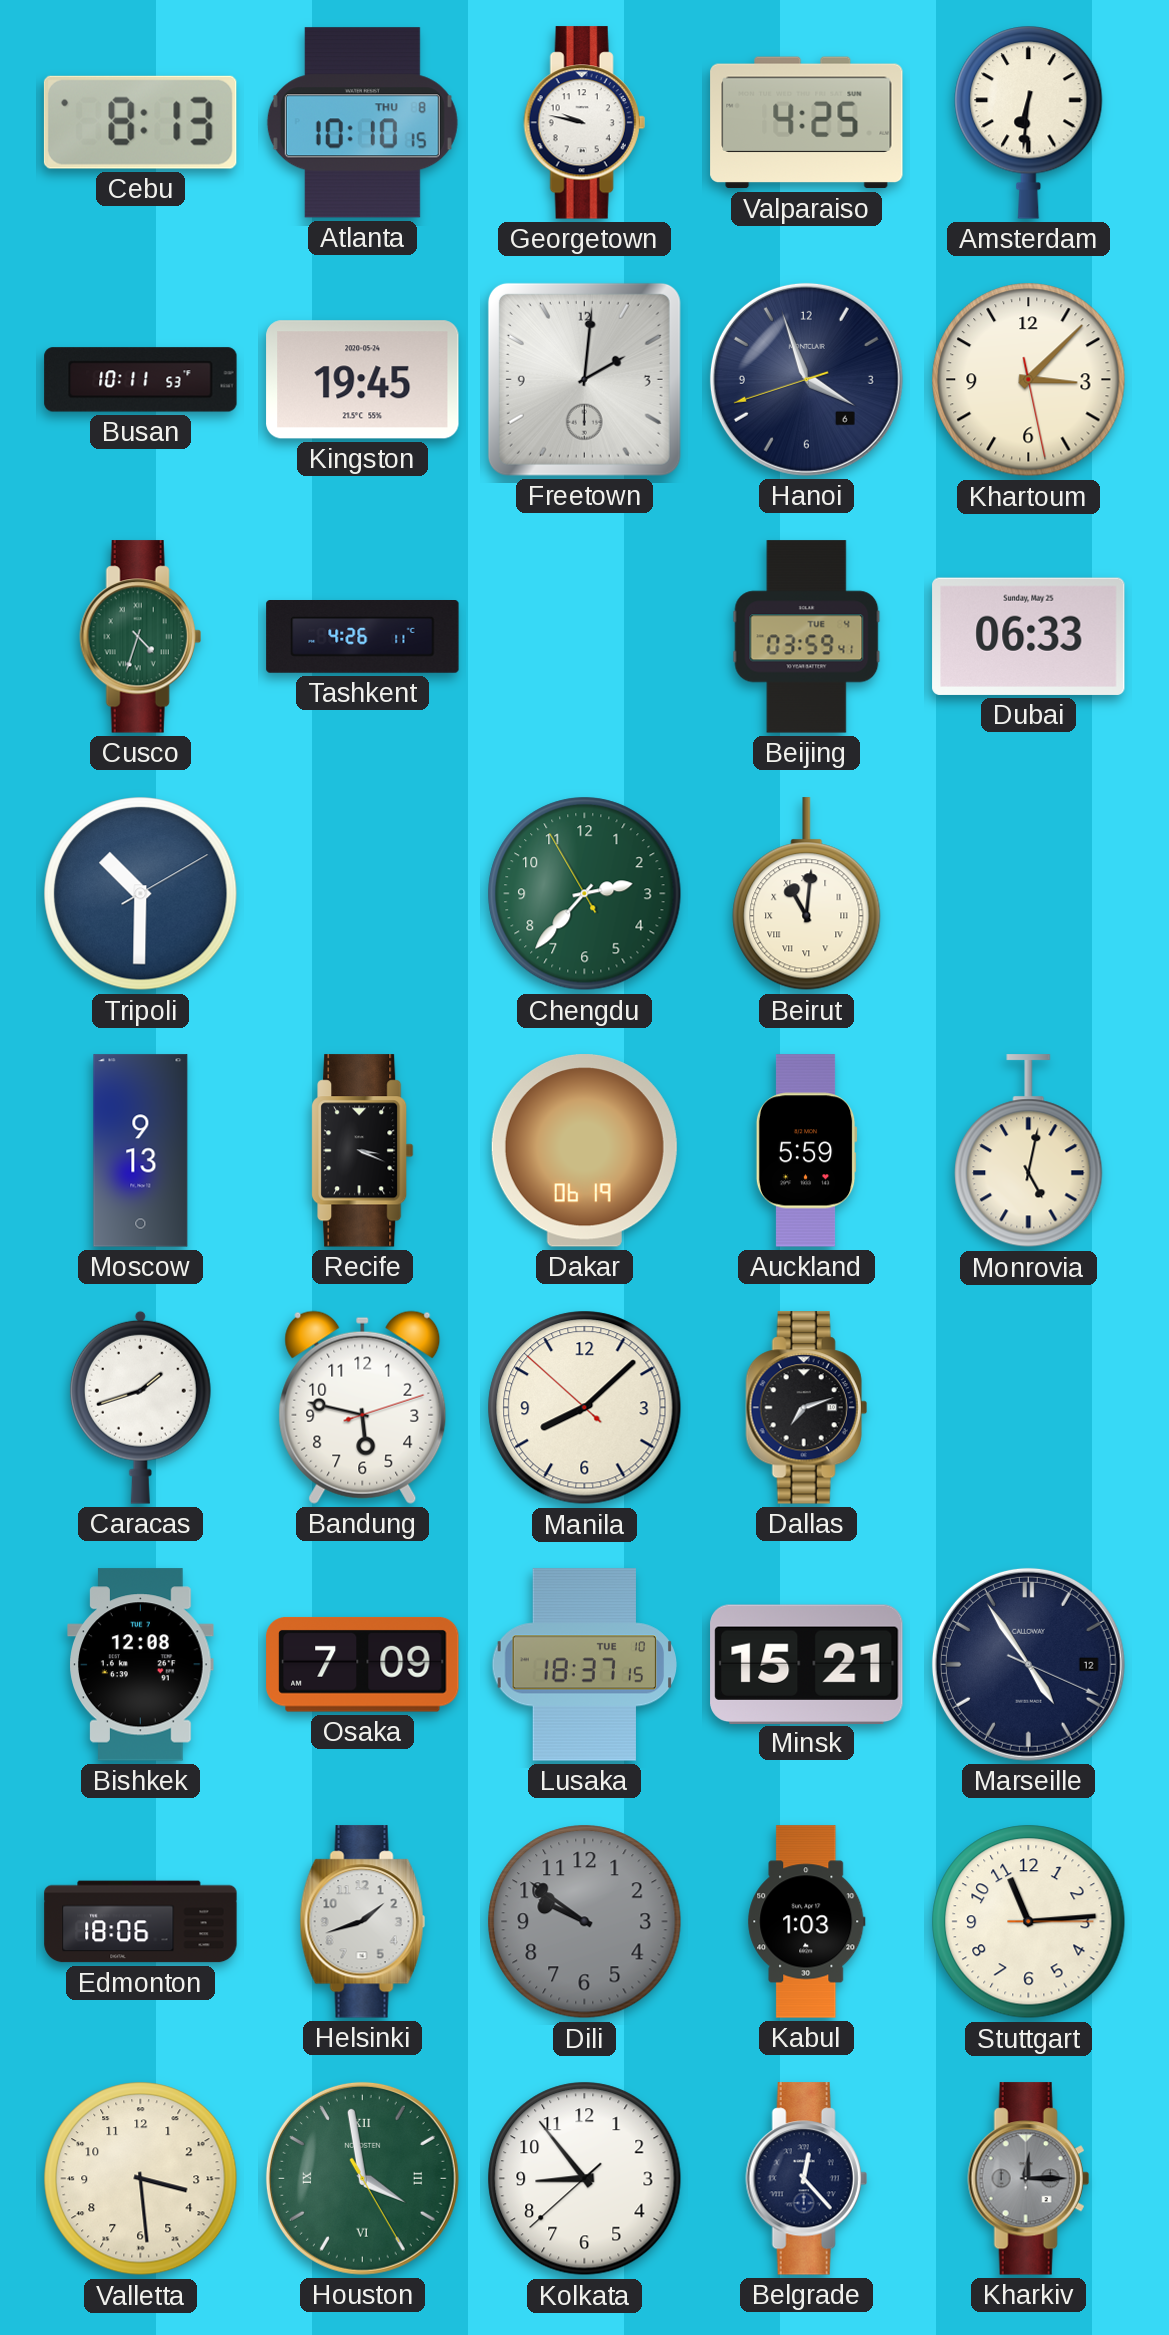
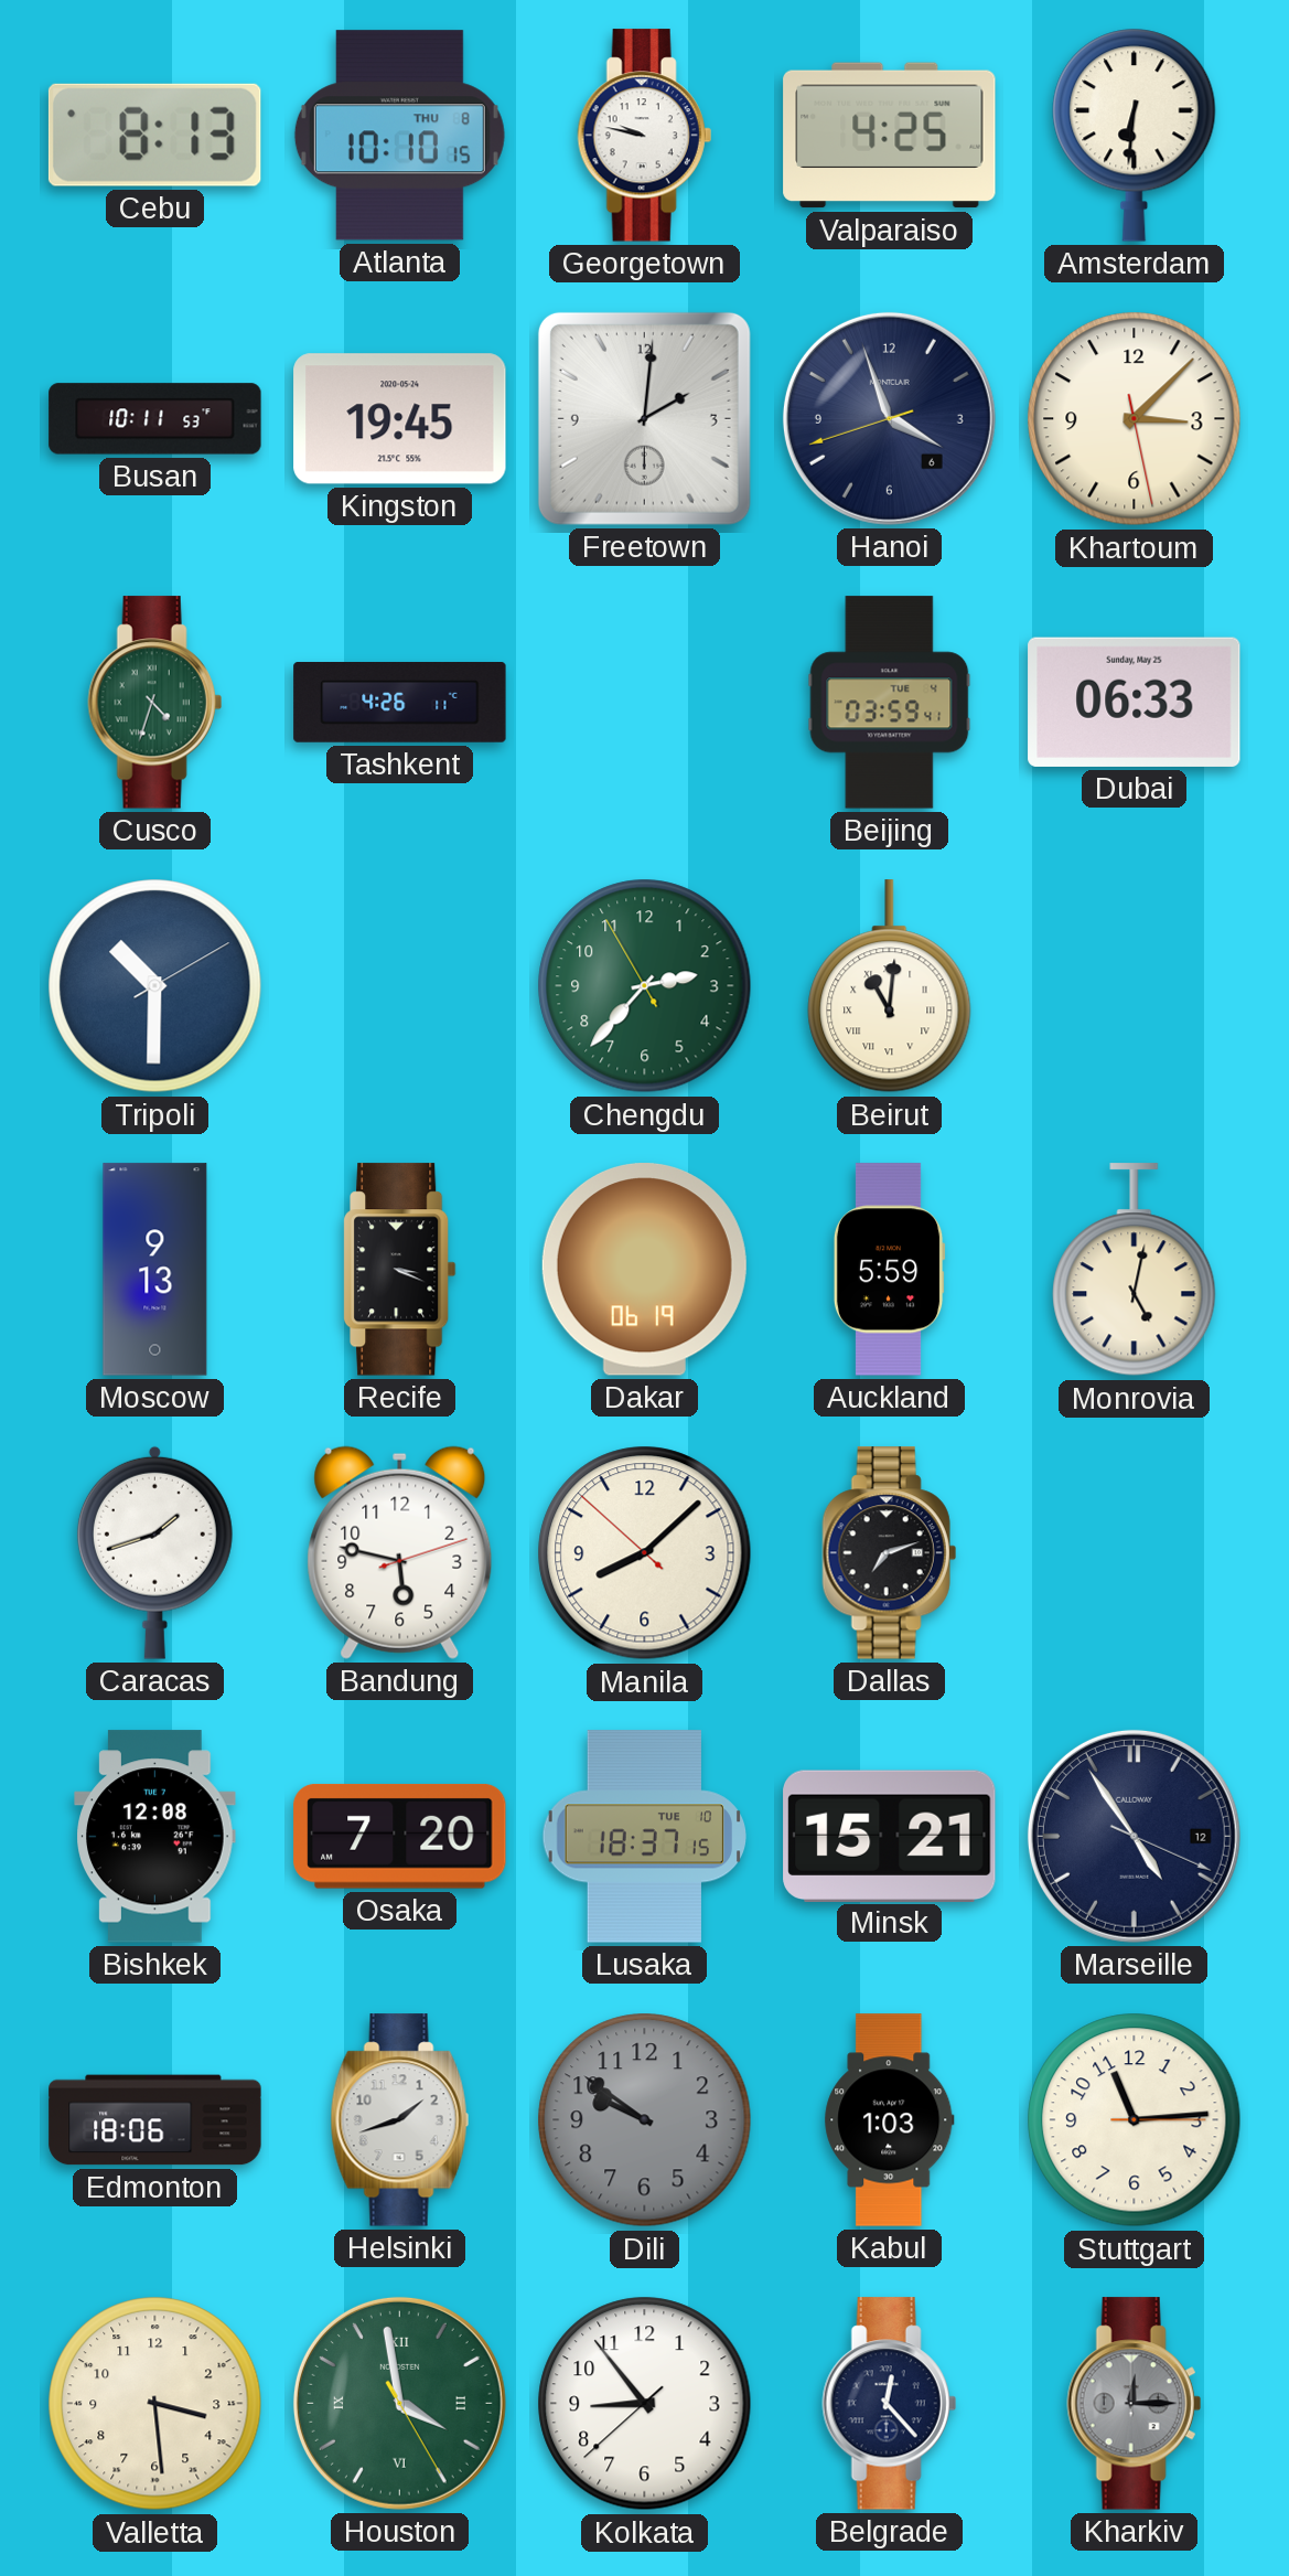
Osaka: 7:09 -> 7:20 (400, 1836)
